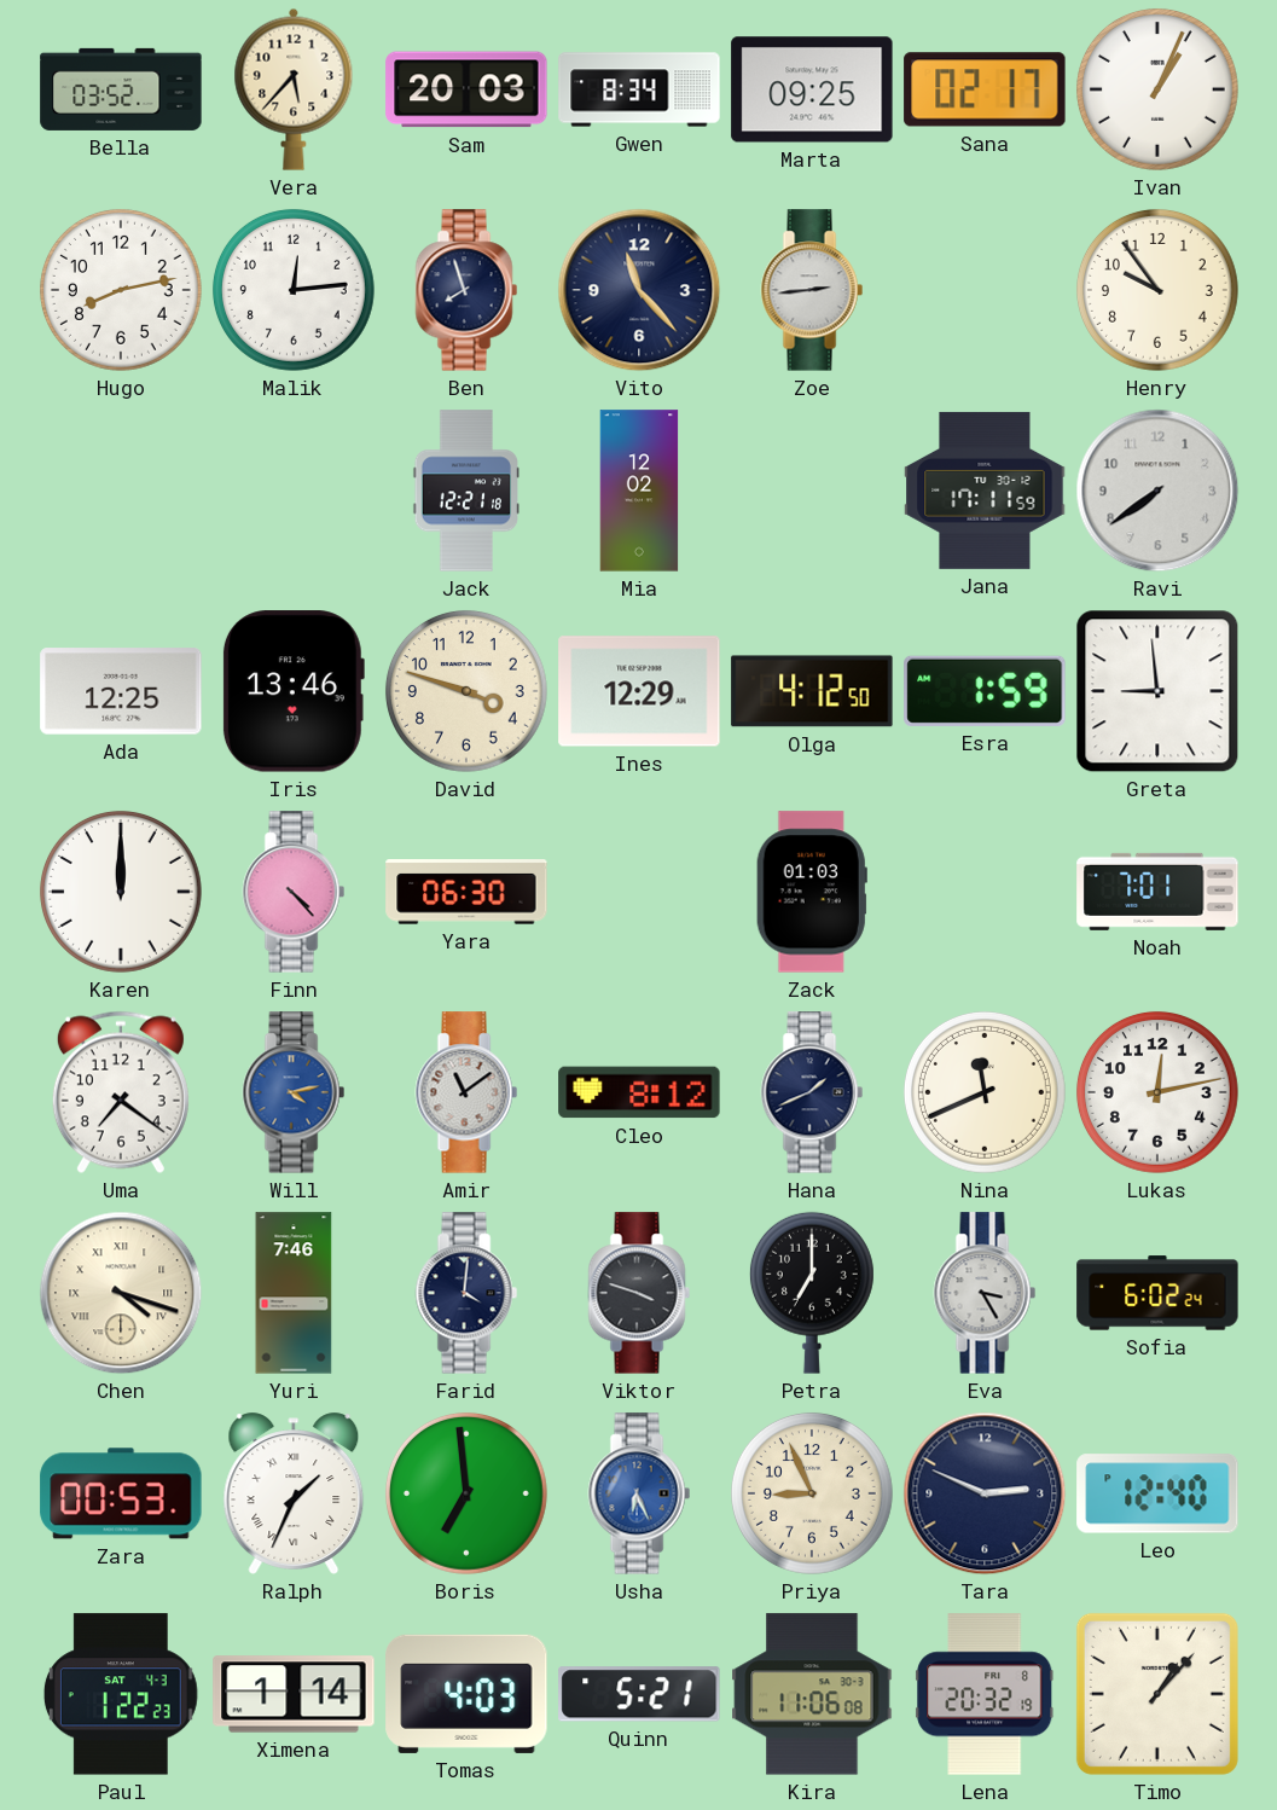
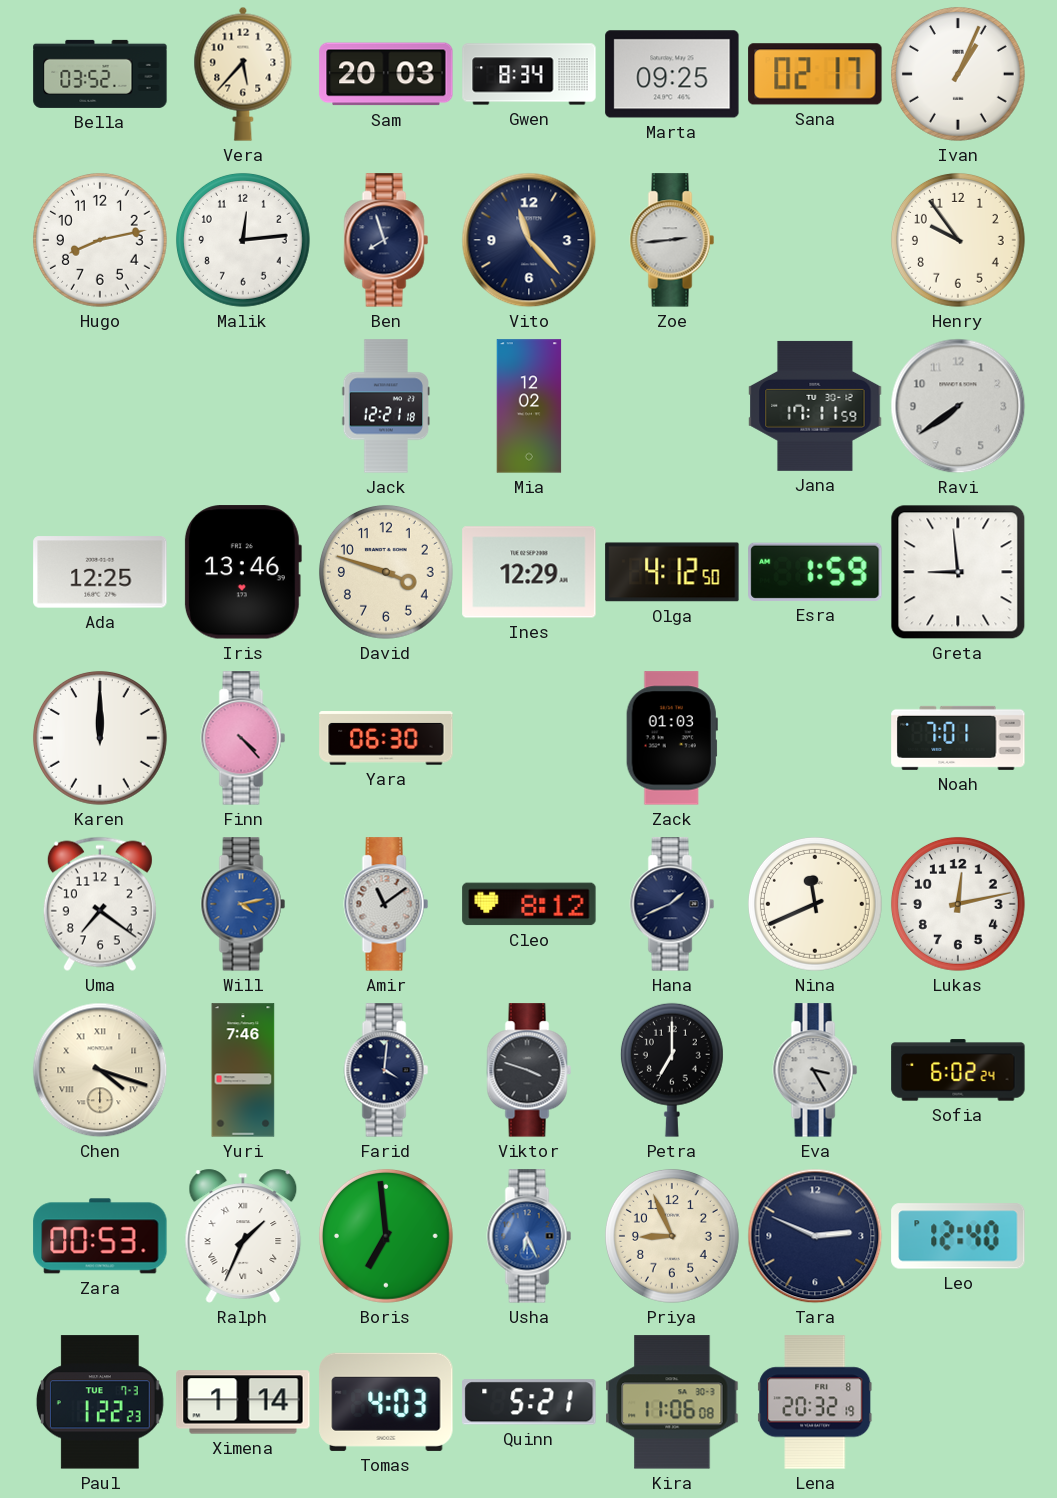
Paul date: SAT 4-3 -> TUE 7-3 (100, 1402)
Timo: 1:07 -> none (1157, 1694)
